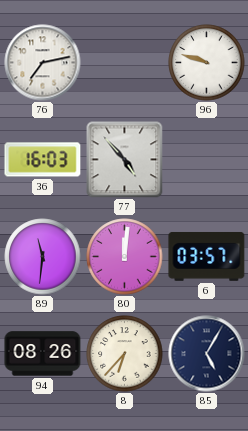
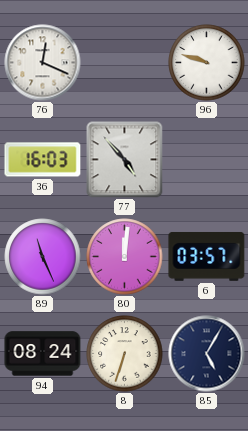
76: 7:13 -> 12:19 (43, 63)
89: 11:31 -> 11:26 (43, 257)
94: 08:26 -> 08:24 (43, 354)
8: 6:37 -> 6:33 (125, 354)
